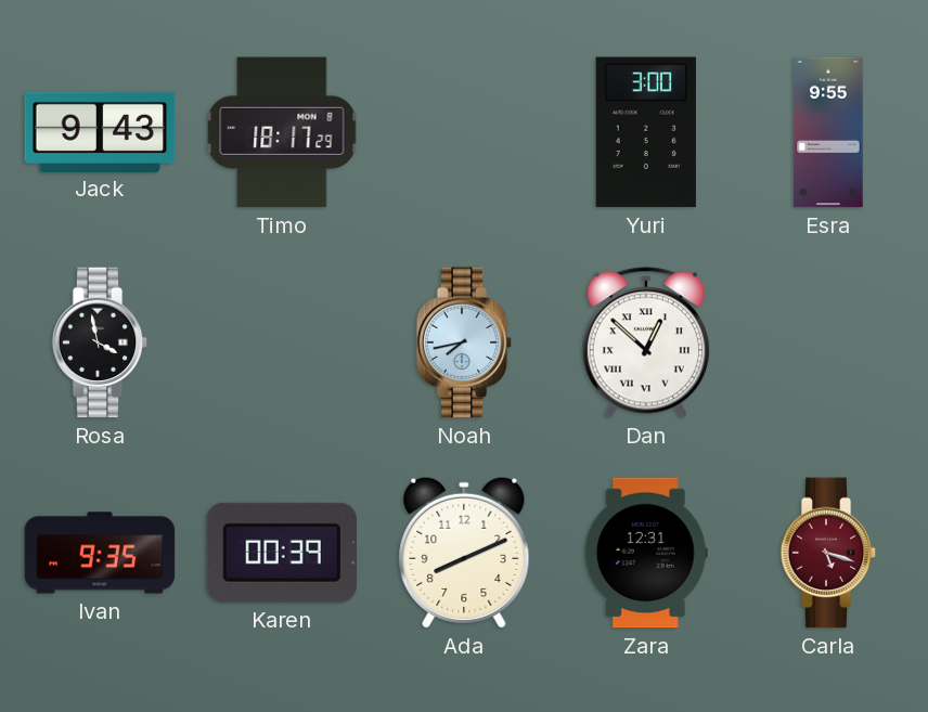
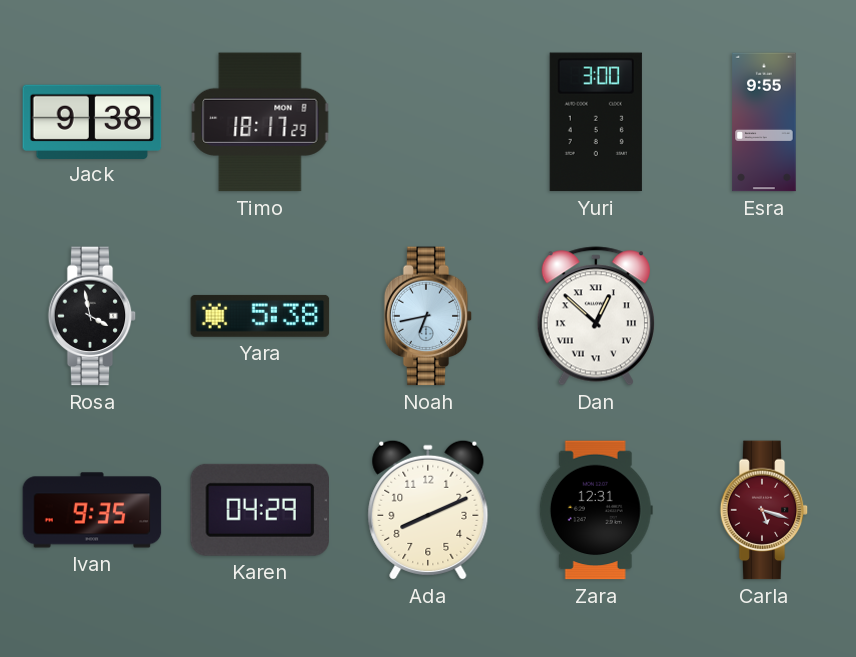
Jack: 9:43 -> 9:38 (92, 121)
Yara: none -> 5:38 (260, 316)
Noah: 7:43 -> 6:43 (428, 316)
Karen: 00:39 -> 04:29 (260, 510)
